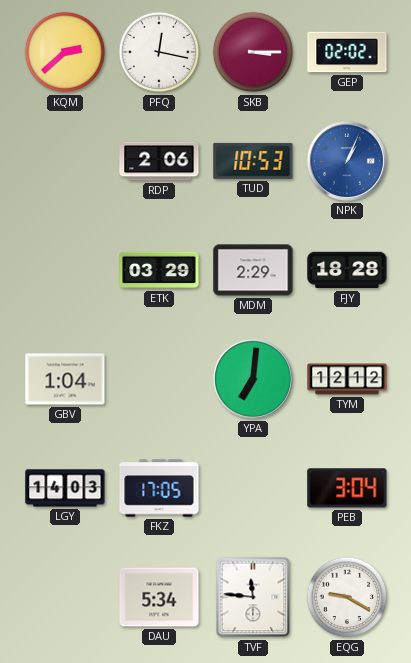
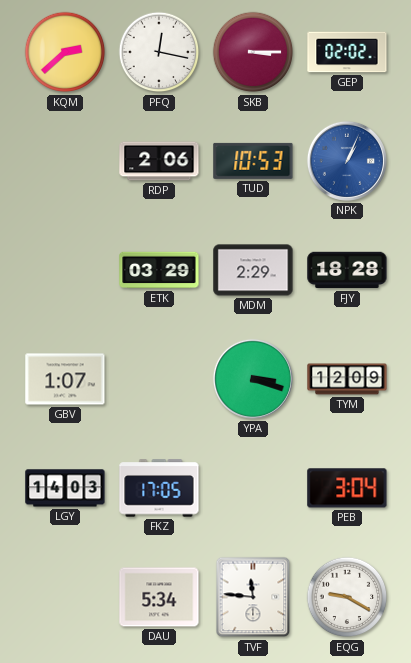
GBV: 1:04 -> 1:07 (65, 379)
YPA: 7:01 -> 3:18 (253, 379)
TYM: 12:12 -> 12:09 (347, 379)
